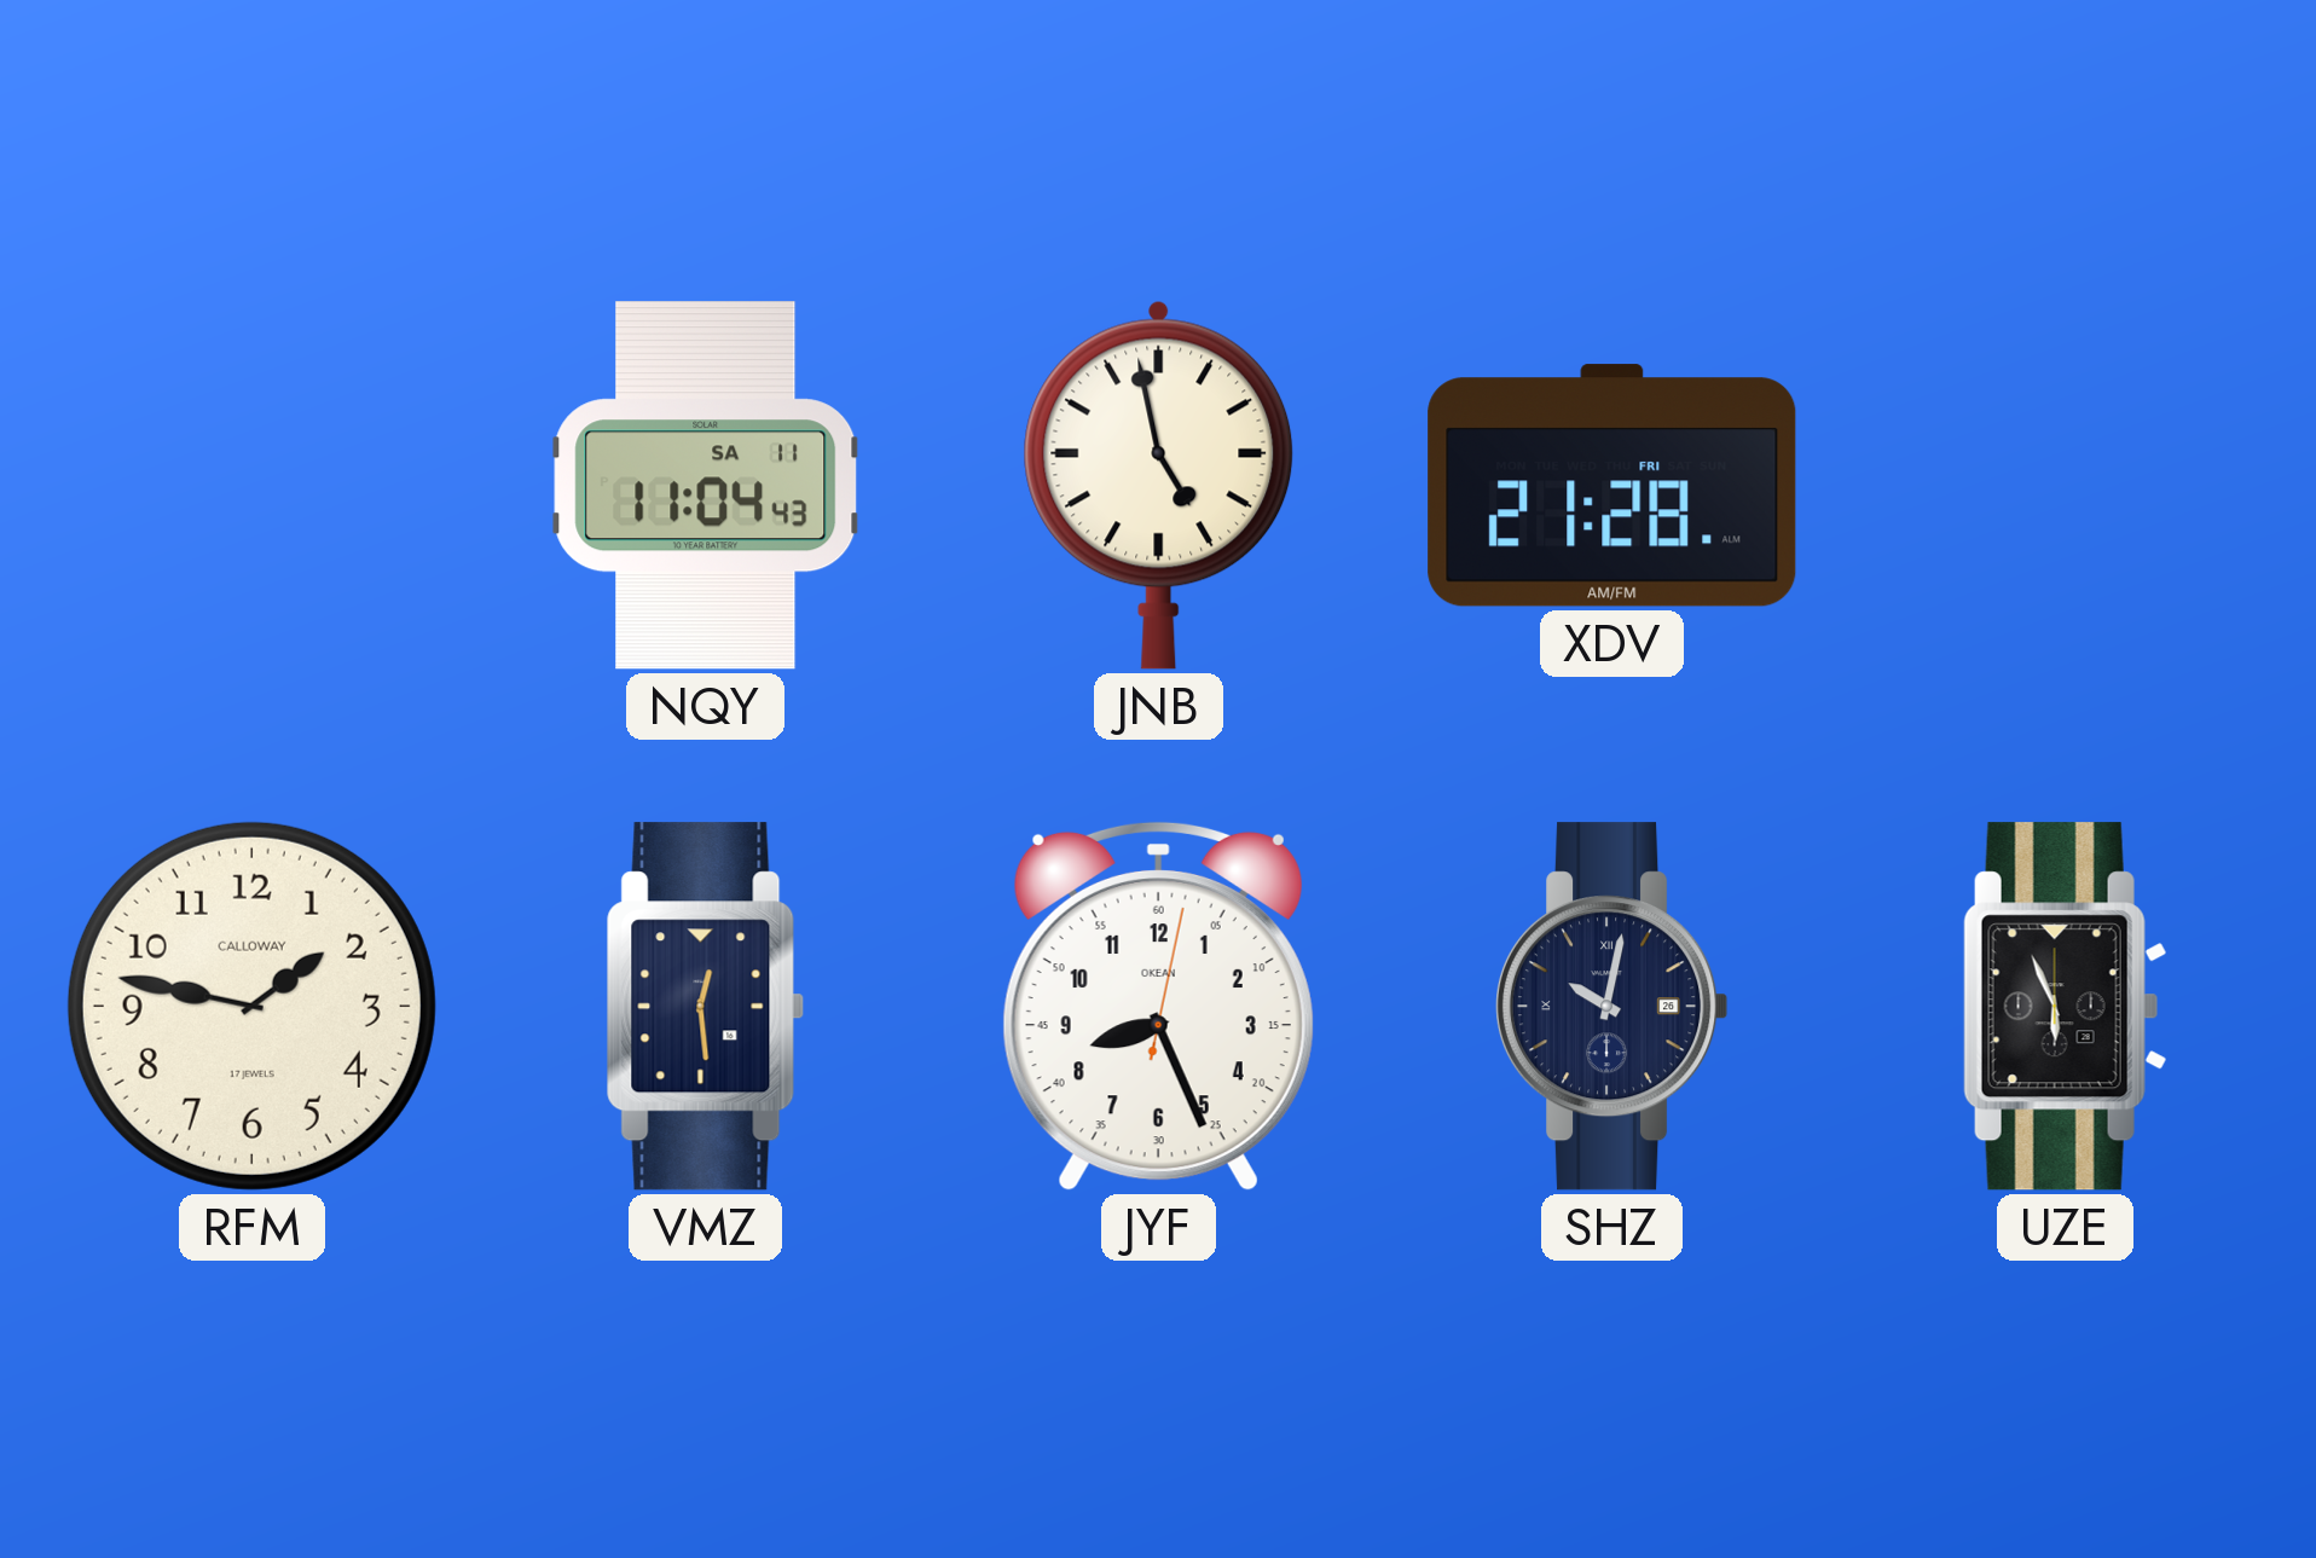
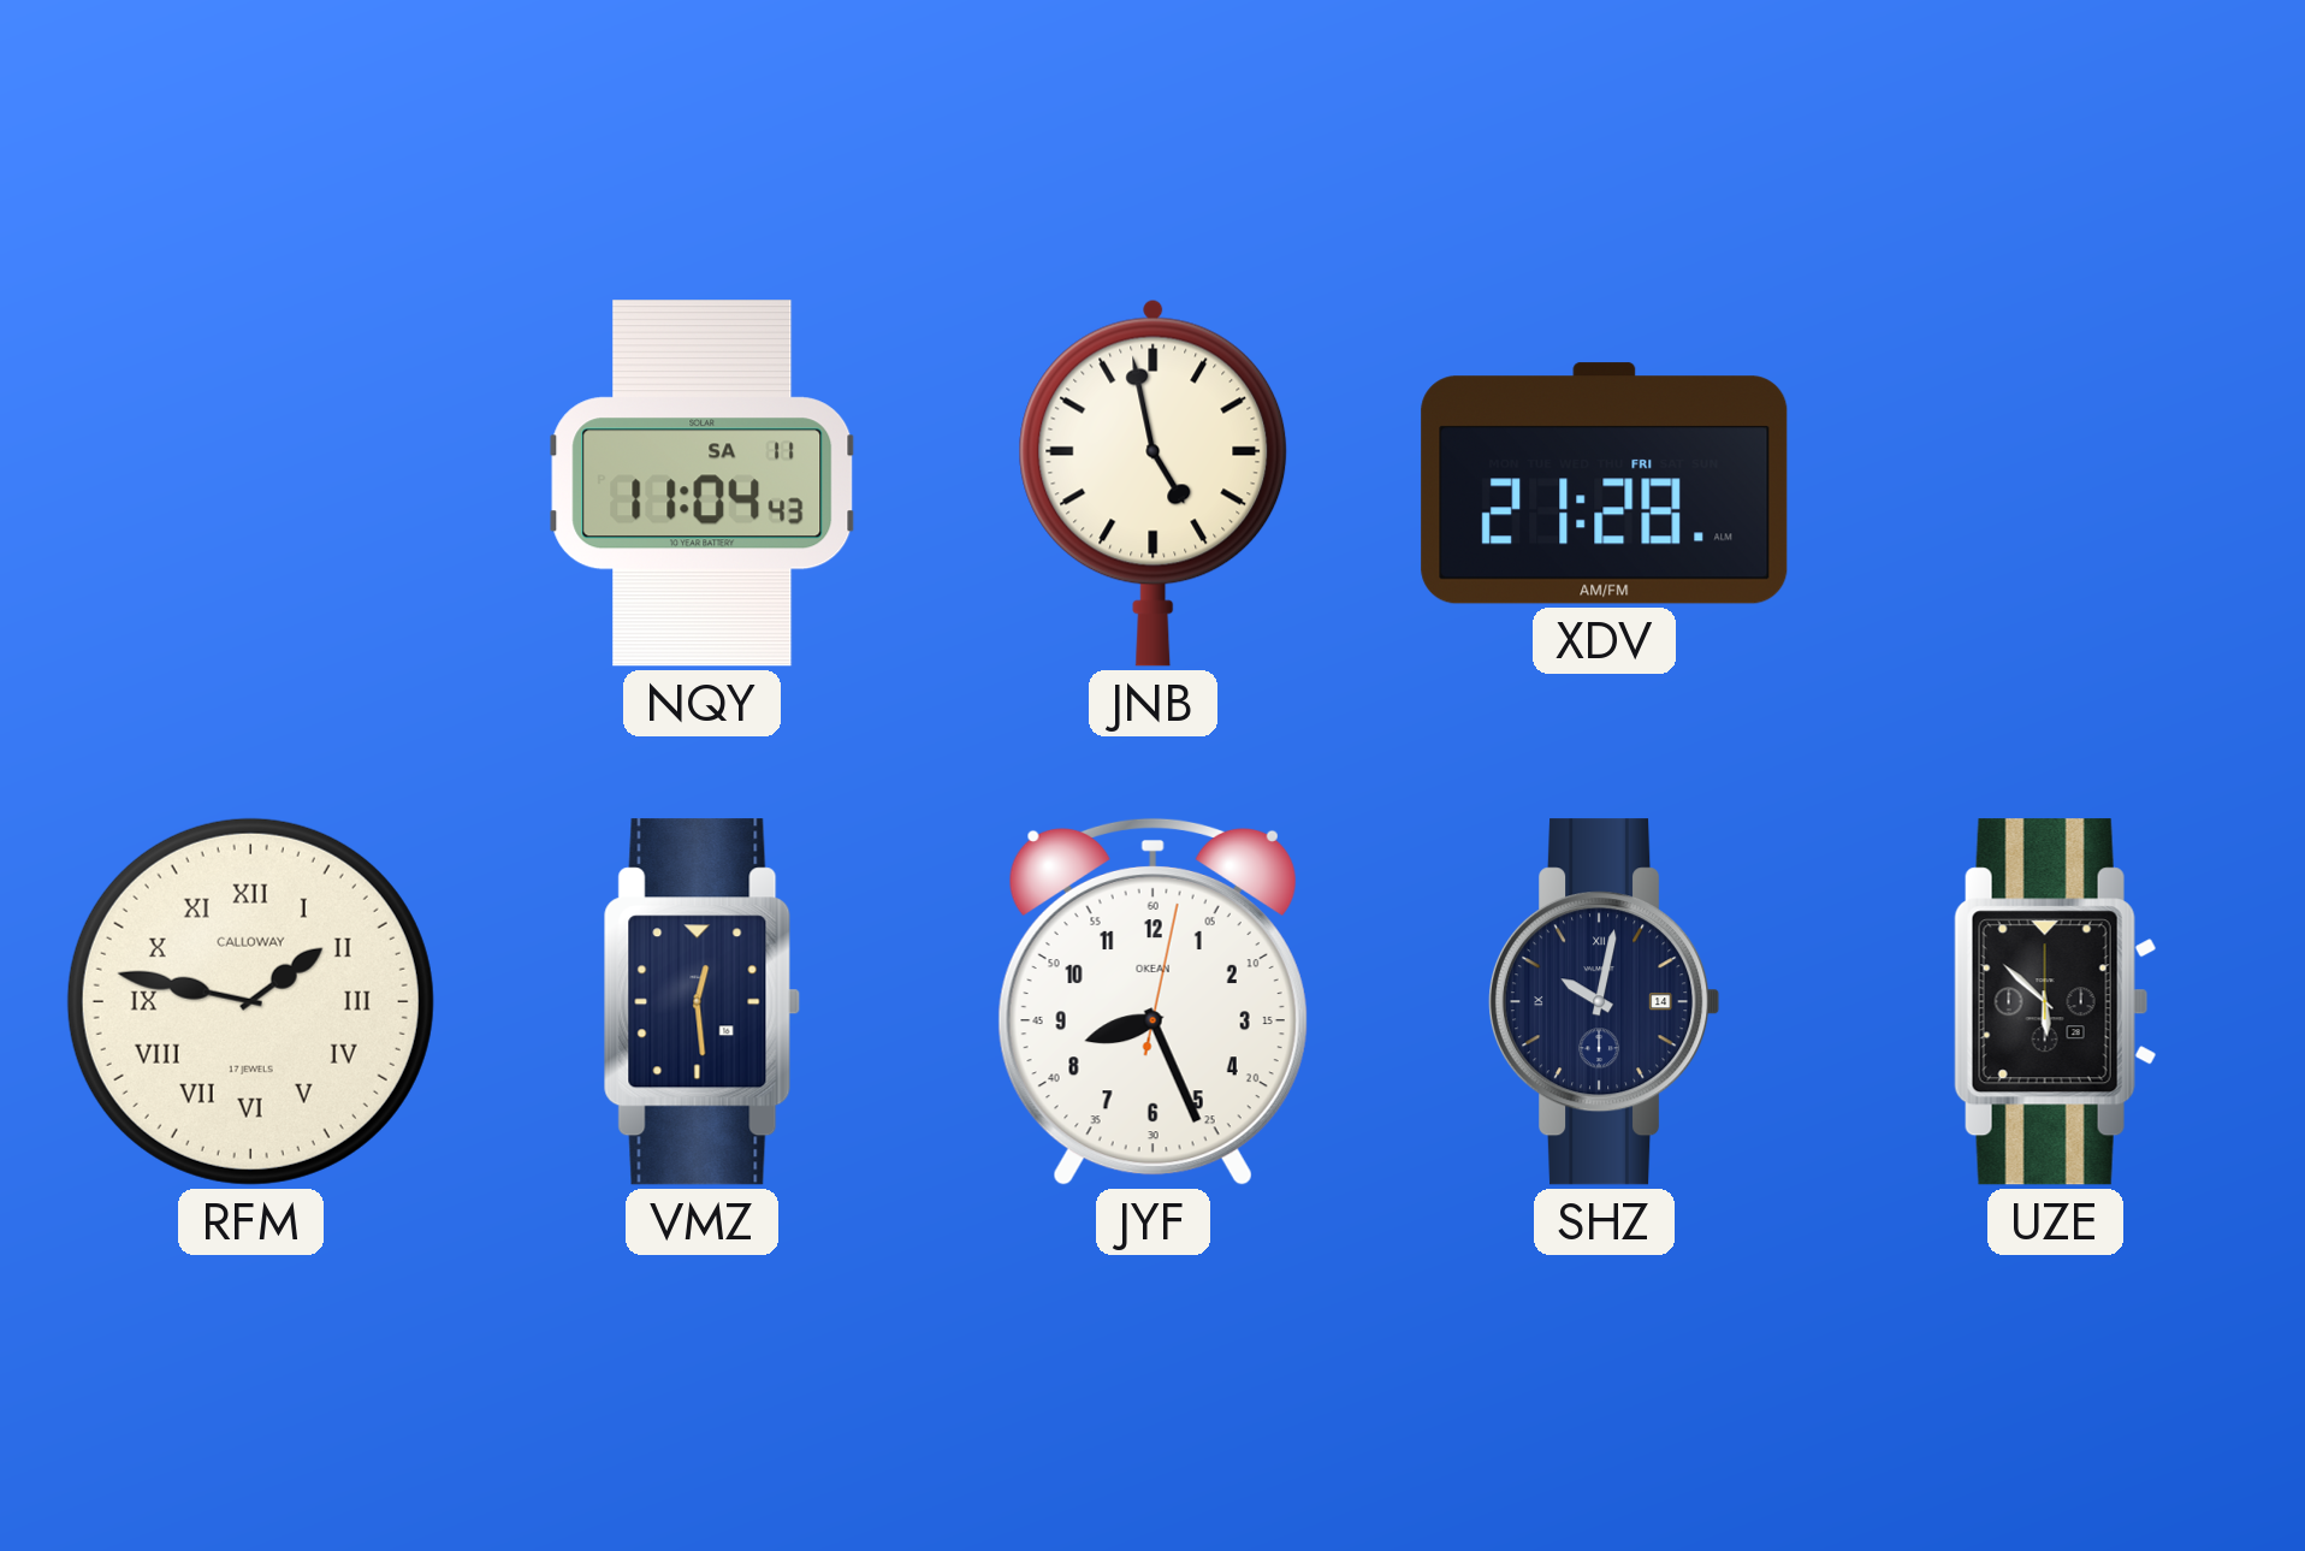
RFM numerals: Arabic -> Roman (250, 1001)
SHZ date: 26 -> 14 (1605, 1002)
UZE: 5:56 -> 5:52 (2056, 1002)
